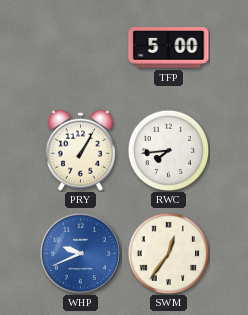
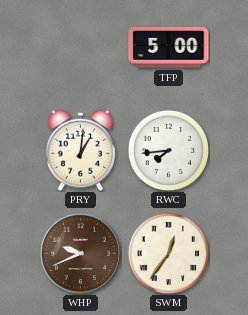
PRY: 1:05 -> 1:01 (80, 150)
WHP dial: blue -> brown (80, 253)
